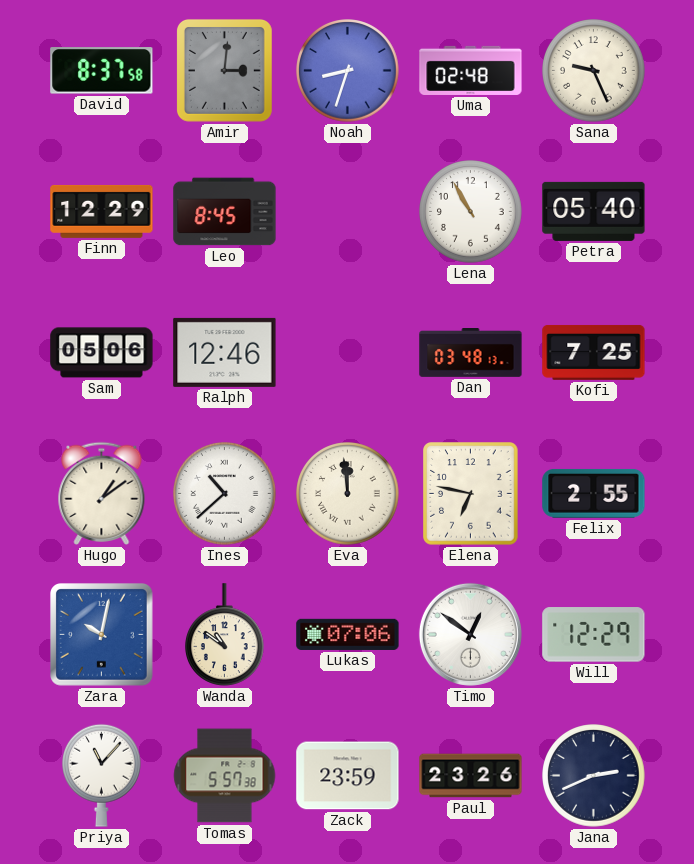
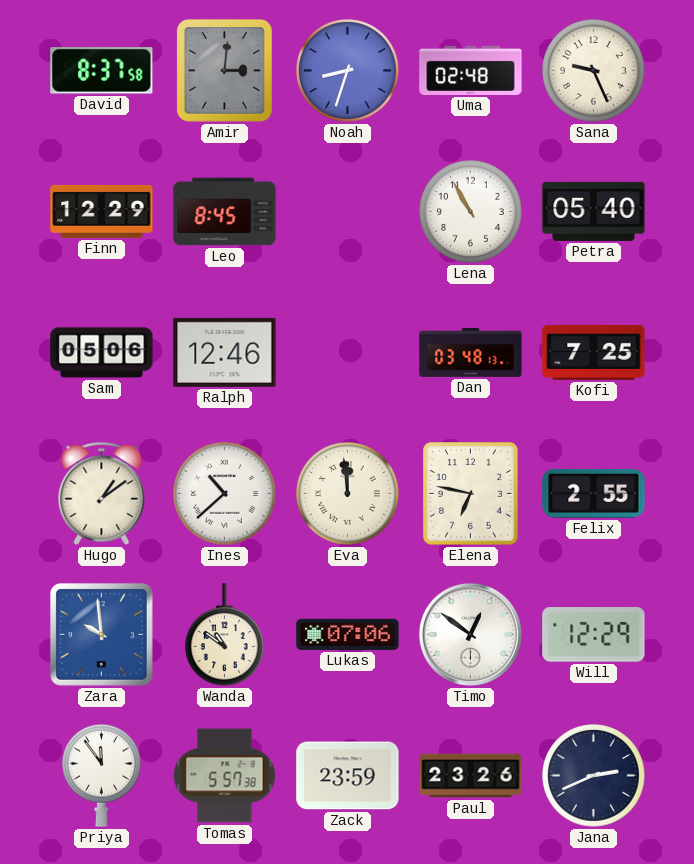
Zara: 10:02 -> 9:59 (102, 635)
Priya: 11:07 -> 11:54 (102, 775)
